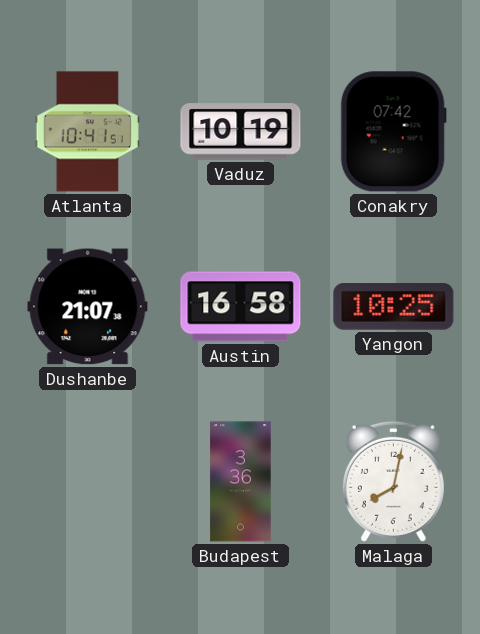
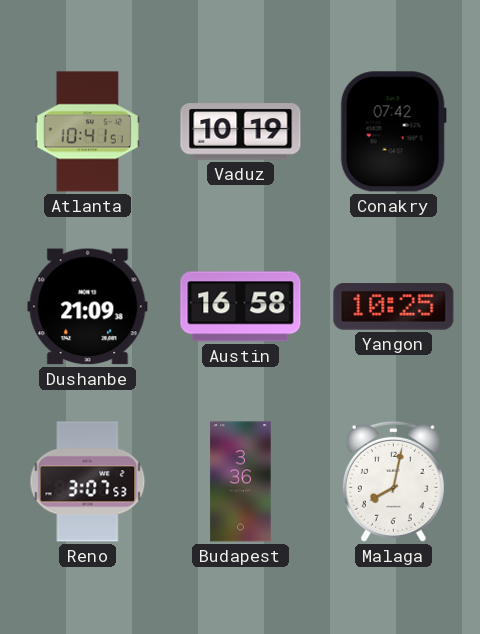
Dushanbe: 21:07 -> 21:09 (88, 307)
Reno: none -> 3:07 (88, 482)
